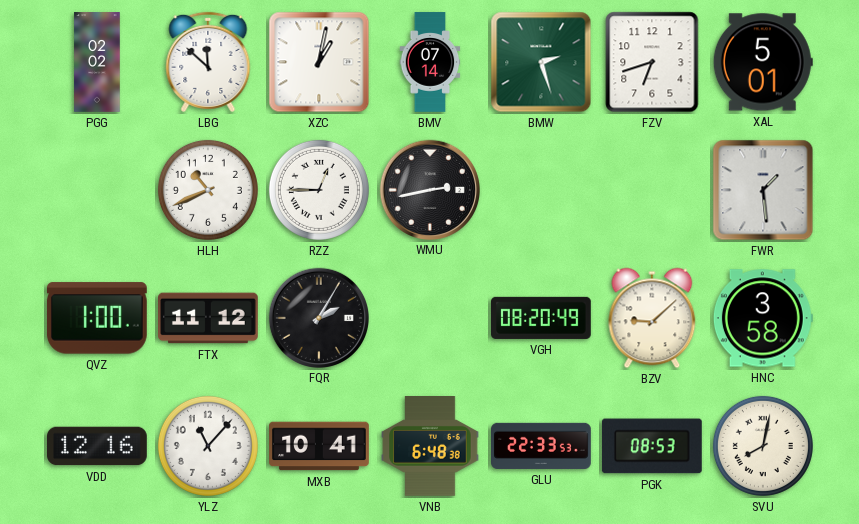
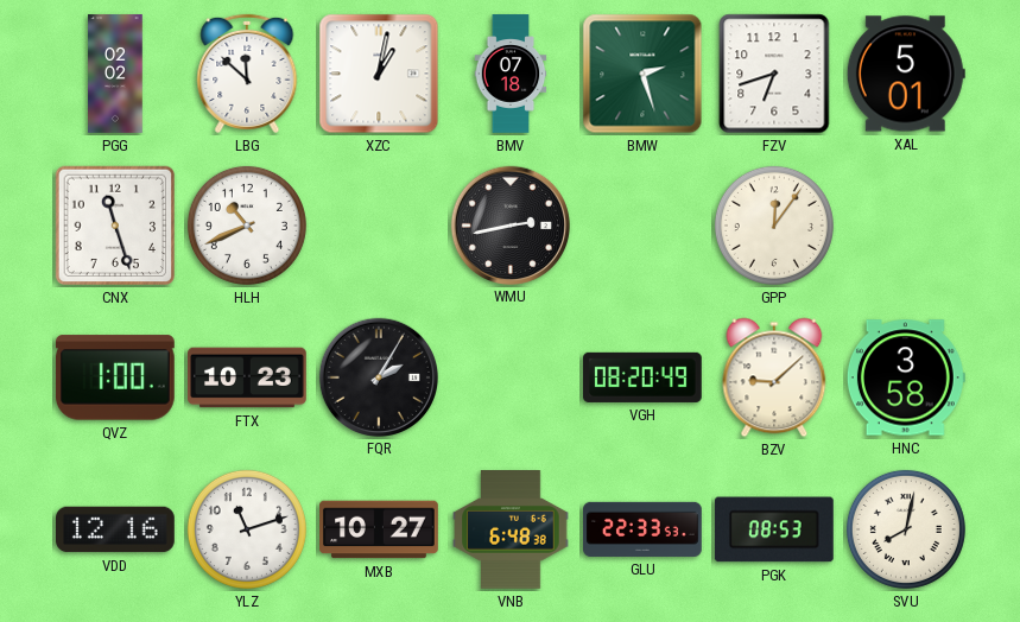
BMV: 07:14 -> 07:18 (511, 74)
CNX: none -> 11:27 (115, 226)
RZZ: 12:45 -> none (319, 190)
GPP: none -> 12:06 (774, 226)
FWR: 1:29 -> none (763, 190)
FTX: 11:12 -> 10:23 (248, 377)
YLZ: 11:07 -> 11:12 (247, 529)
MXB: 10:41 -> 10:27 (380, 529)
